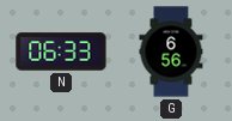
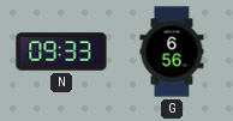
N: 06:33 -> 09:33 (61, 52)
